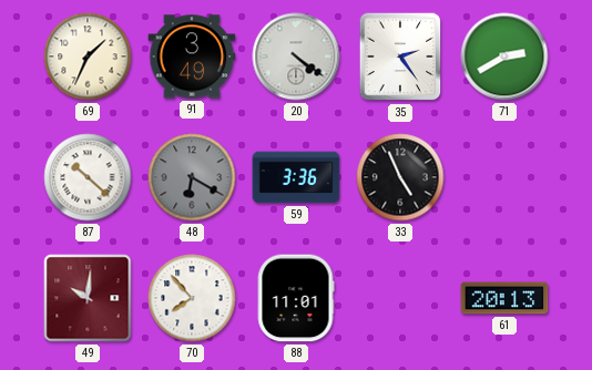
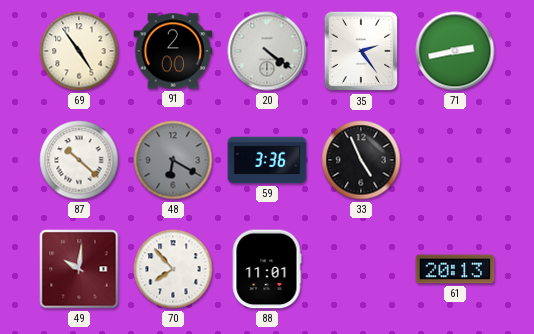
69: 1:34 -> 4:54 (79, 51)
91: 3:49 -> 2:00 (173, 51)
71: 2:40 -> 2:43 (455, 51)
